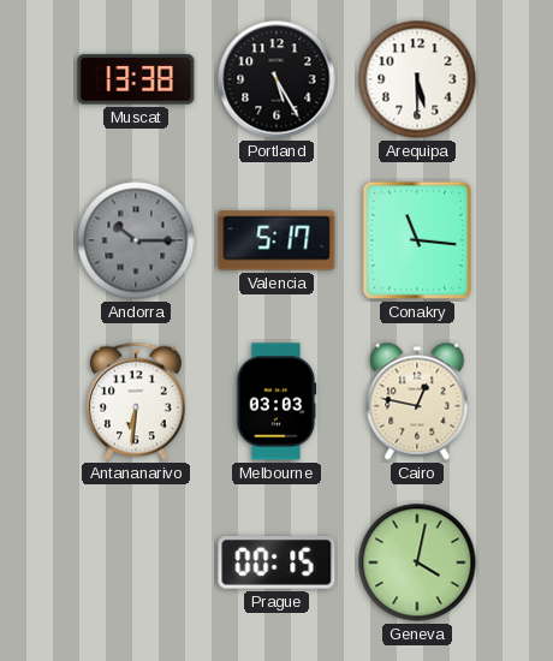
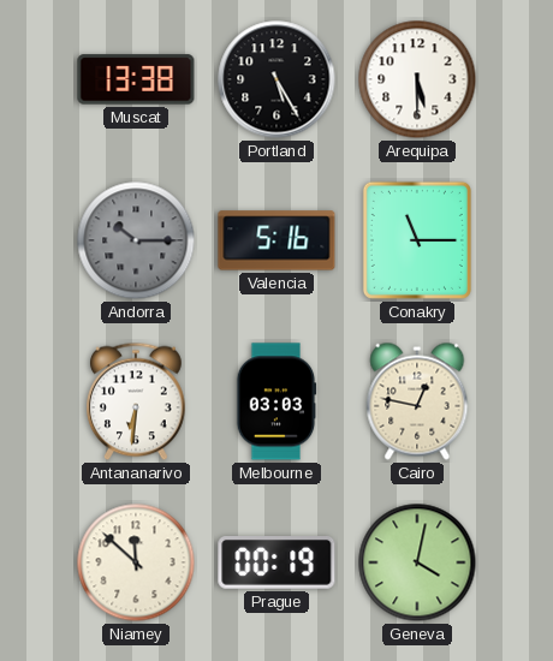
Valencia: 5:17 -> 5:16 (276, 240)
Conakry: 11:16 -> 11:15 (417, 240)
Niamey: none -> 11:52 (136, 562)
Prague: 00:15 -> 00:19 (276, 564)
